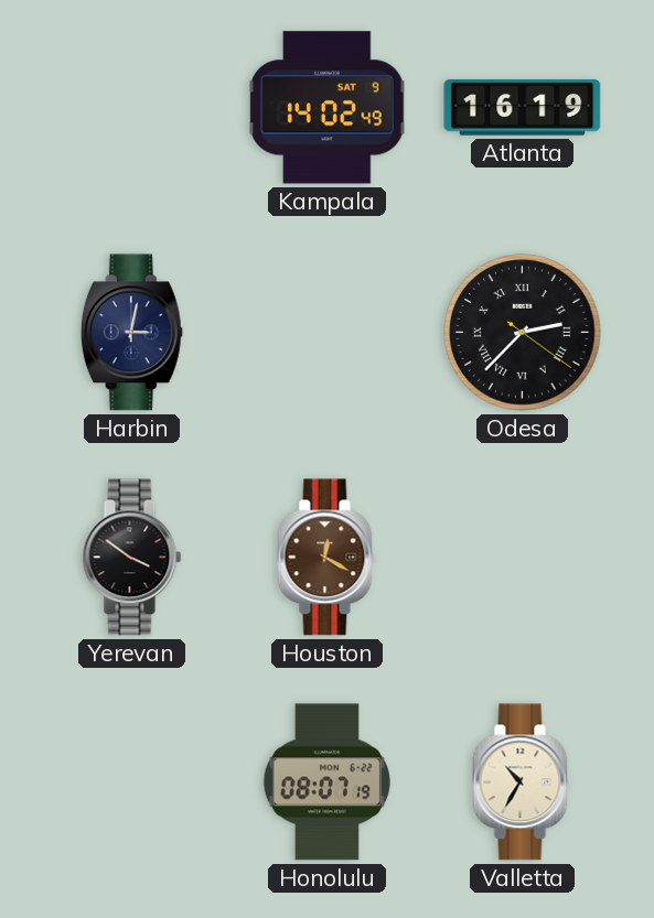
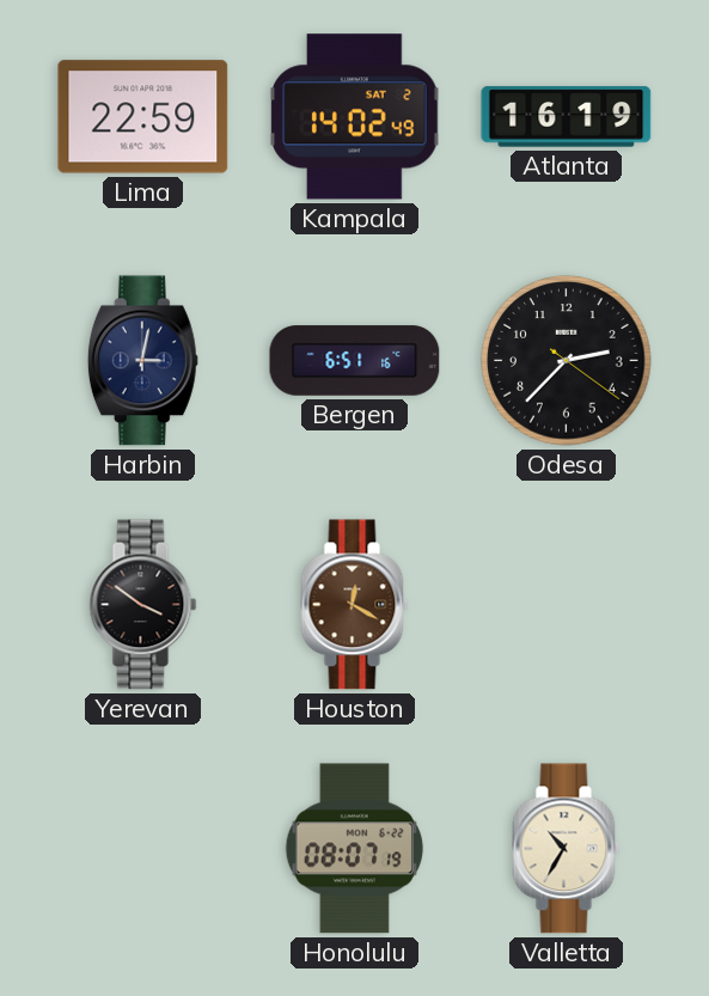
Lima: none -> 22:59 (143, 117)
Kampala date: SAT 9 -> SAT 2 (355, 117)
Bergen: none -> 6:51 (355, 361)
Odesa numerals: Roman -> Arabic (567, 361)
